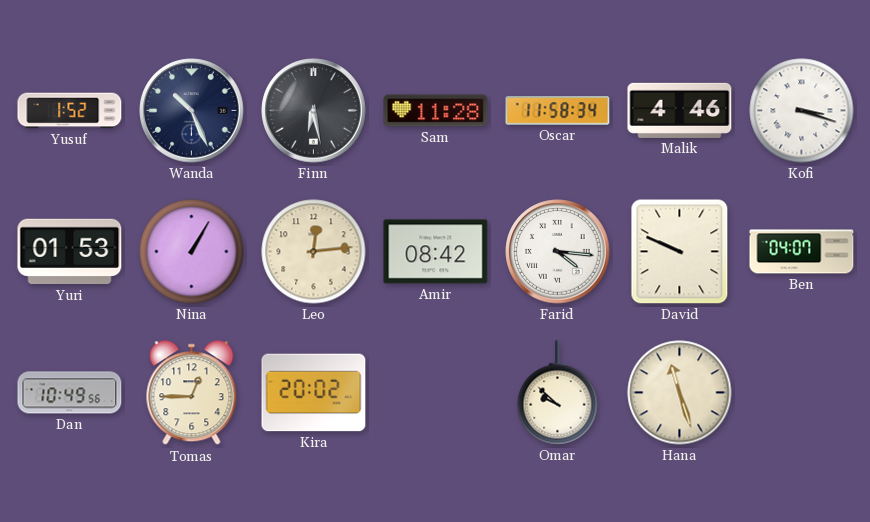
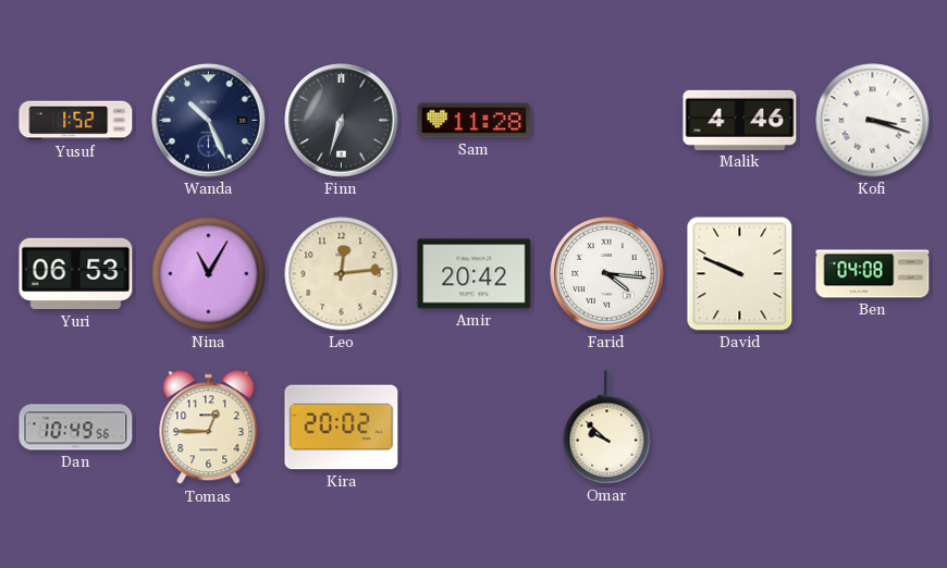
Finn: 6:28 -> 6:33 (342, 121)
Oscar: 11:58 -> none (558, 111)
Yuri: 01:53 -> 06:53 (76, 274)
Nina: 1:05 -> 11:05 (209, 274)
Amir: 08:42 -> 20:42 (475, 274)
Ben: 04:07 -> 04:08 (873, 274)
Hana: 11:27 -> none (680, 393)
